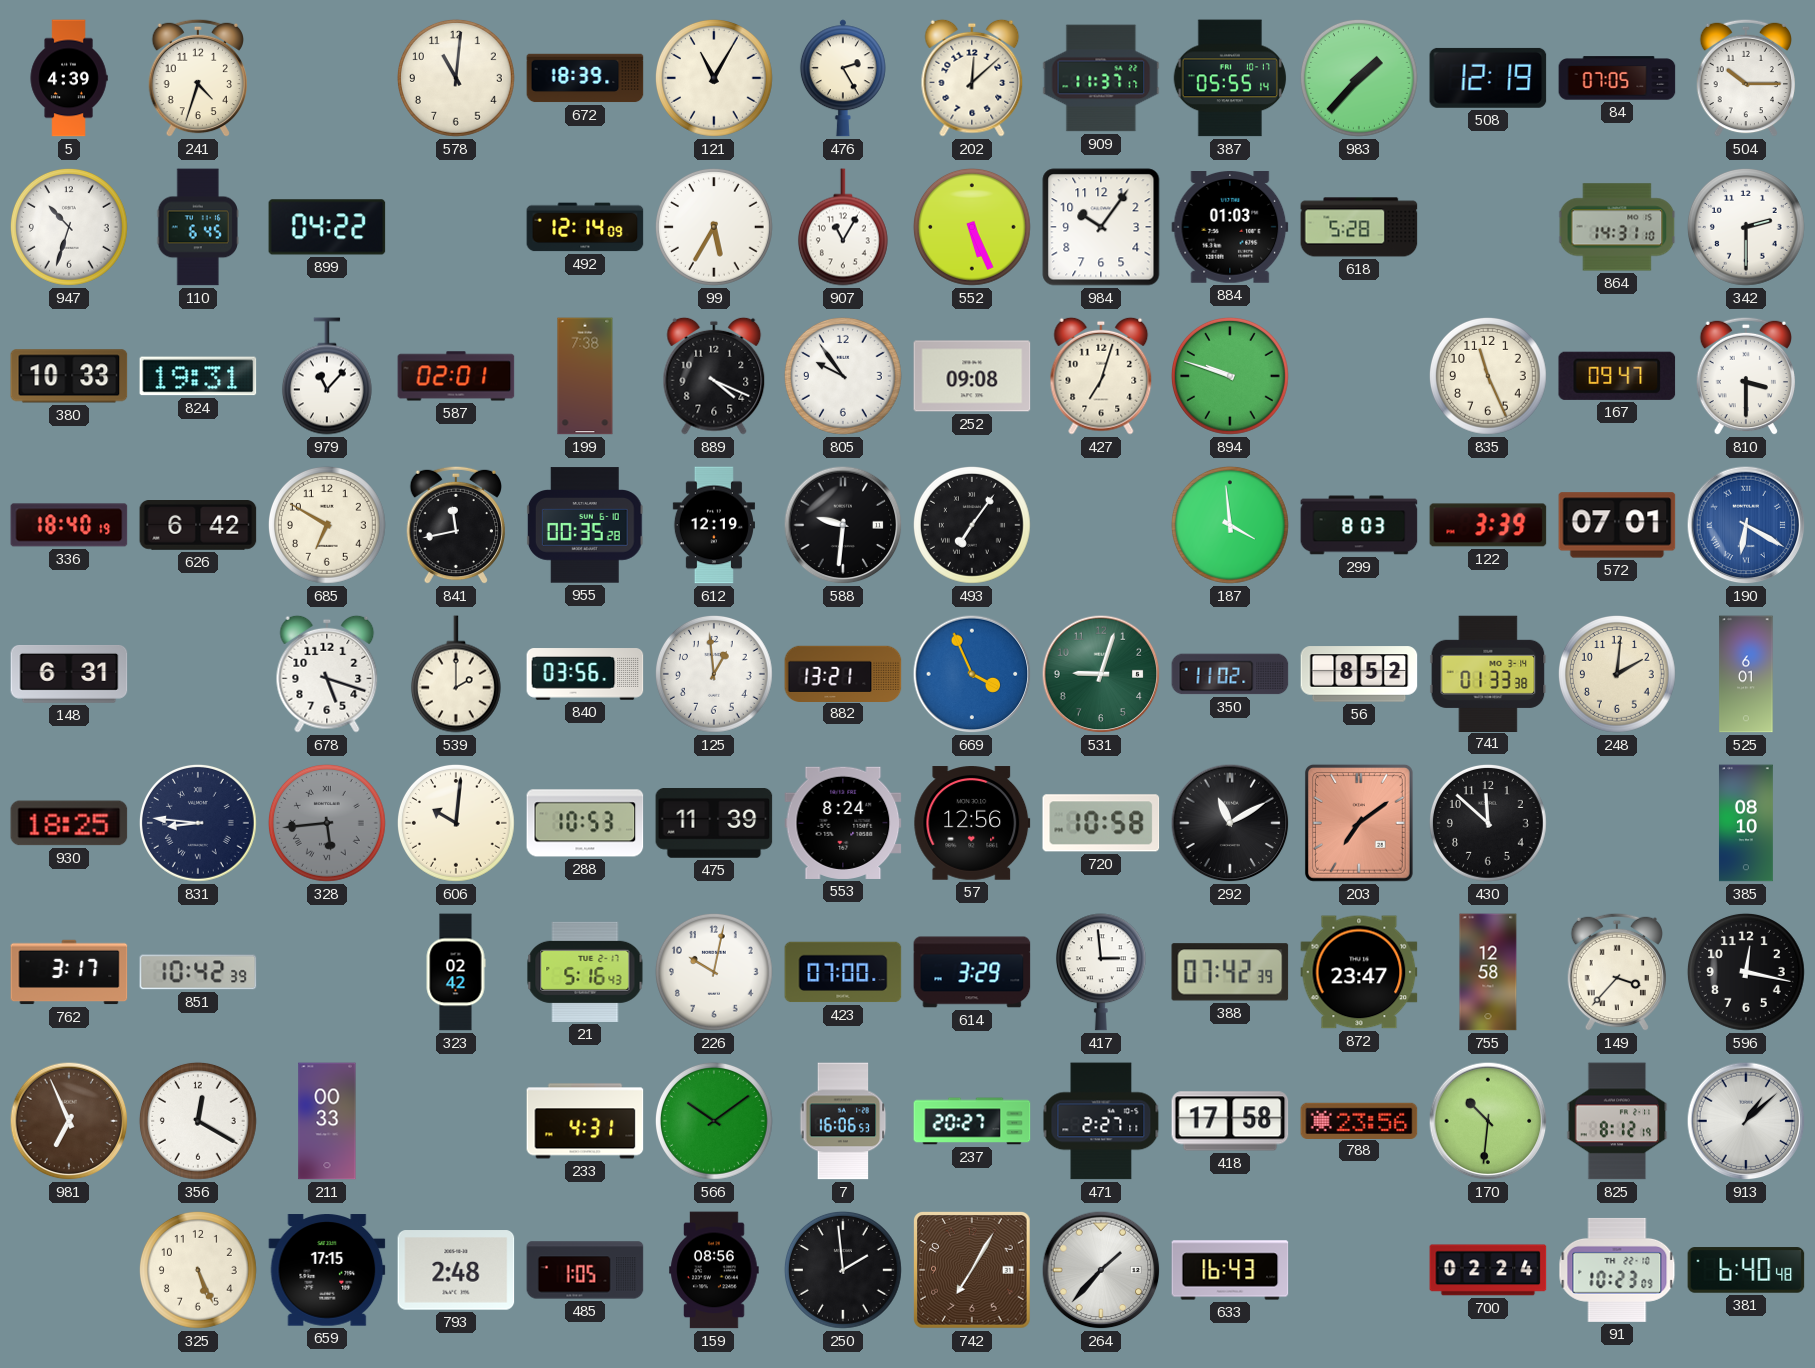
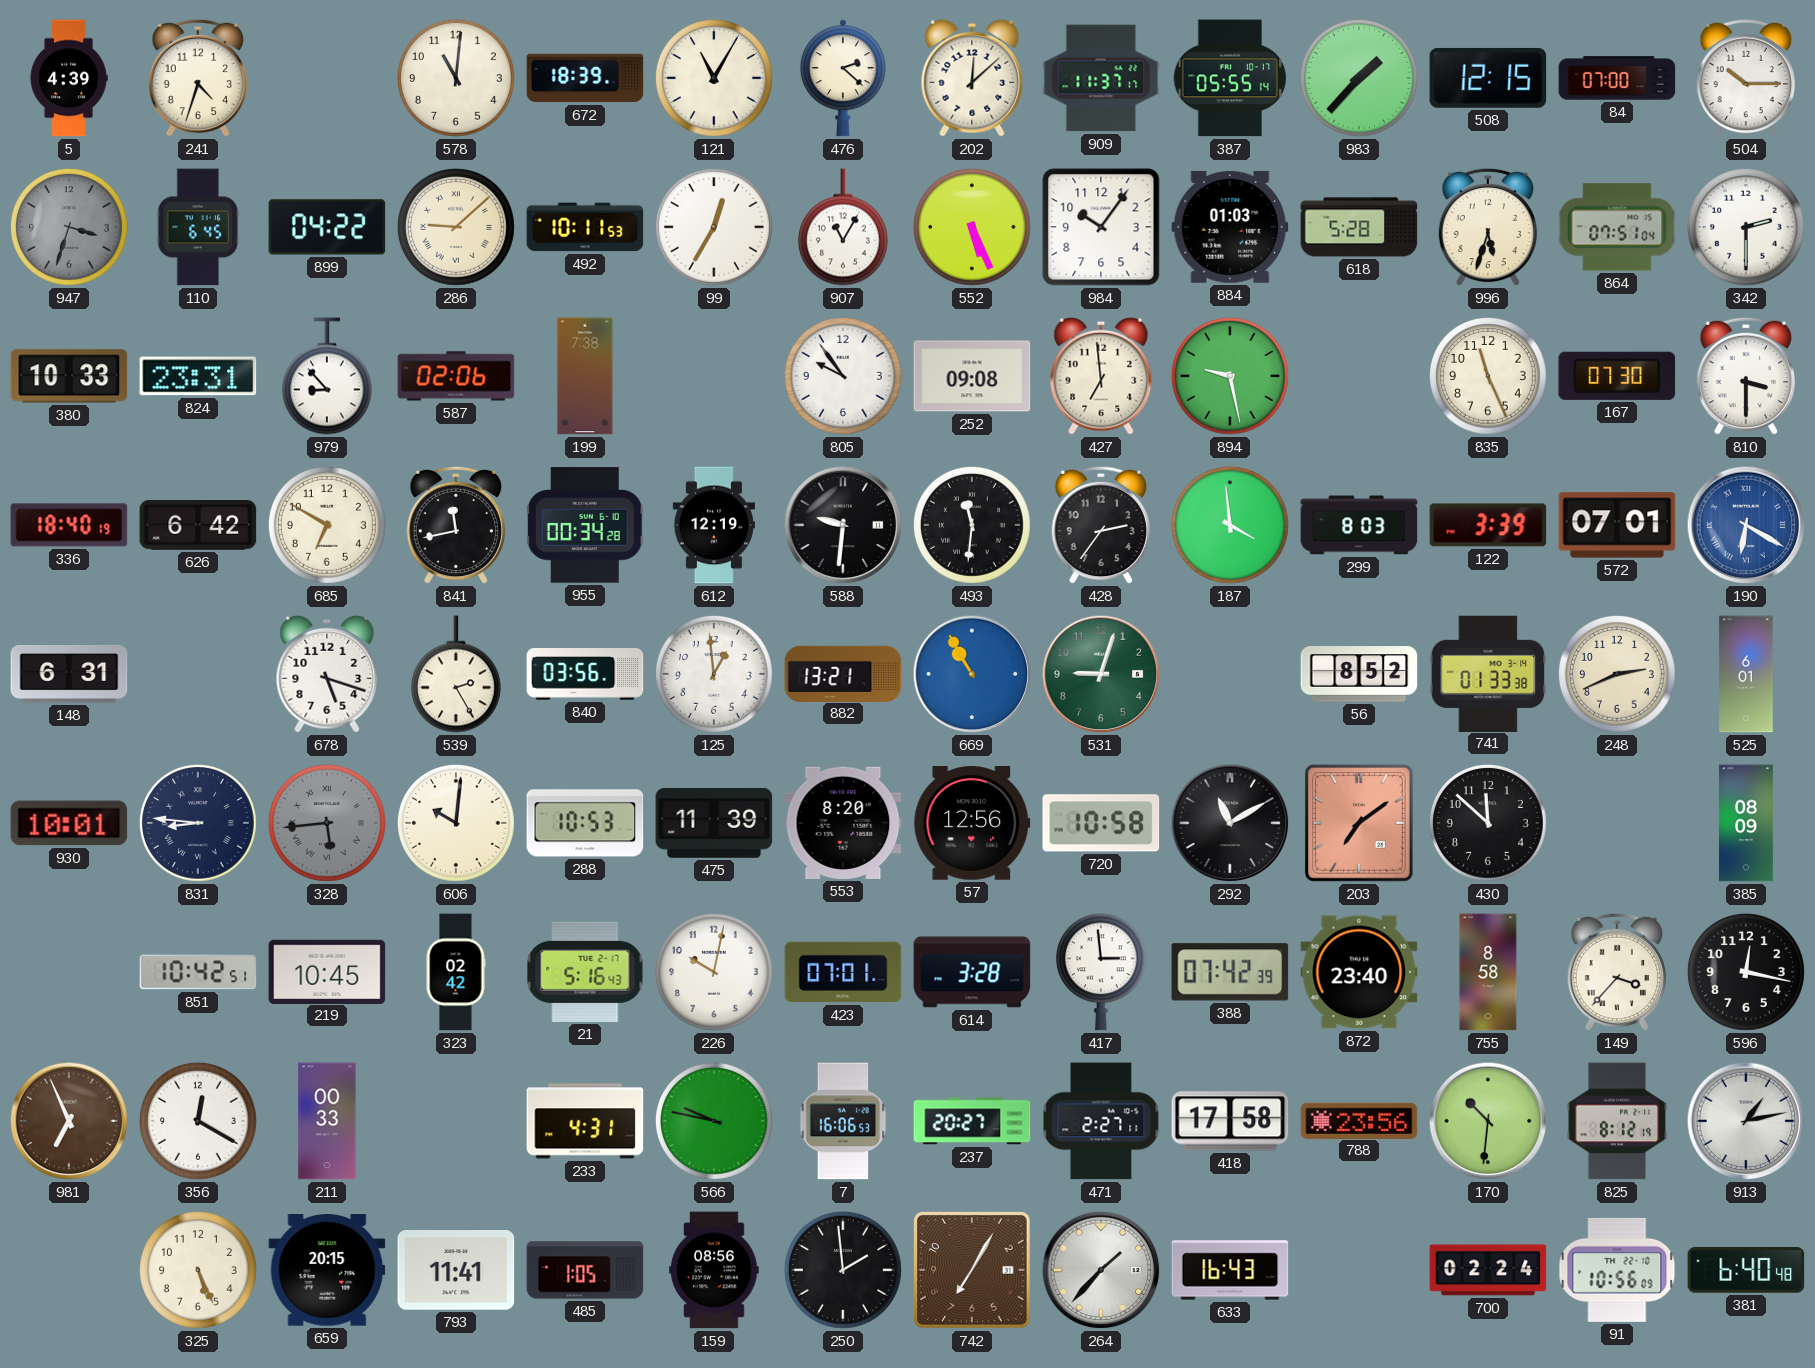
476: 2:25 -> 2:22 (843, 78)
508: 12:19 -> 12:15 (1488, 78)
84: 07:05 -> 07:00 (1617, 78)
947: 10:33 -> 3:33 (69, 227)
947 dial: white -> grey (69, 227)
286: none -> 9:08 (456, 227)
492: 12:14 -> 10:11 (585, 227)
99: 5:35 -> 12:35 (714, 227)
996: none -> 5:33 (1487, 227)
864: 14:31 -> 07:51 (1617, 227)
824: 19:31 -> 23:31 (198, 376)
979: 11:07 -> 8:53 (327, 376)
587: 02:01 -> 02:06 (456, 376)
889: 4:19 -> none (714, 376)
427: 7:03 -> 6:59 (1101, 376)
894: 9:48 -> 9:28 (1230, 376)
167: 09:47 -> 07:30 (1617, 376)
955: 00:35 -> 00:34 (585, 525)
493: 7:06 -> 11:31 (972, 525)
428: none -> 2:36 (1100, 525)
539: 2:00 -> 2:25 (456, 674)
669: 3:56 -> 10:55 (972, 674)
350: 11:02 -> none (1230, 674)
248: 2:01 -> 2:41 (1617, 674)
930: 18:25 -> 10:01 (69, 823)
553: 8:24 -> 8:20 (843, 823)
385: 08:10 -> 08:09 (1746, 823)
762: 3:17 -> none (69, 972)
851: 10:42:39 -> 10:42:51 (198, 972)
219: none -> 10:45 (327, 971)
423: 07:00 -> 07:01 (843, 972)
614: 3:29 -> 3:28 (972, 972)
872: 23:47 -> 23:40 (1359, 972)
755: 12:58 -> 8:58 (1488, 972)
566: 10:09 -> 9:47 (714, 1121)
913: 1:08 -> 1:13 (1746, 1121)
659: 17:15 -> 20:15 (327, 1270)
793: 2:48 -> 11:41 (456, 1270)
91: 10:23 -> 10:56 (1617, 1270)
